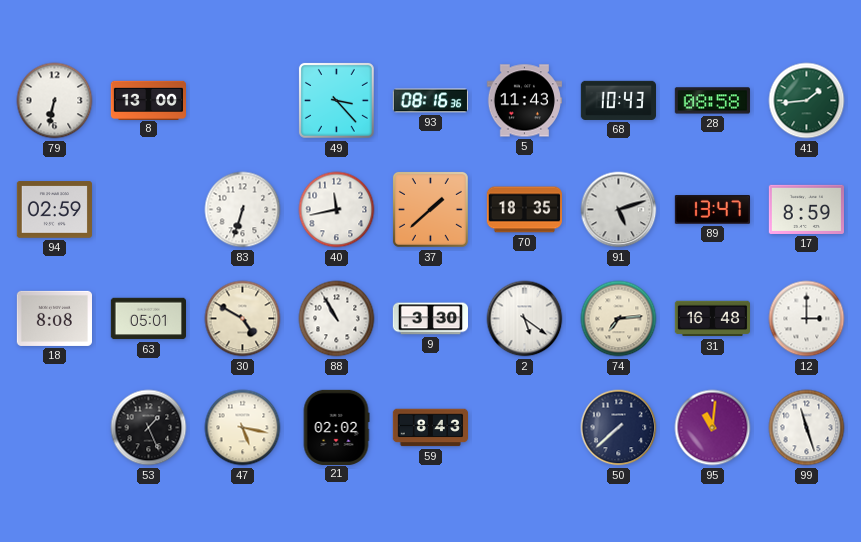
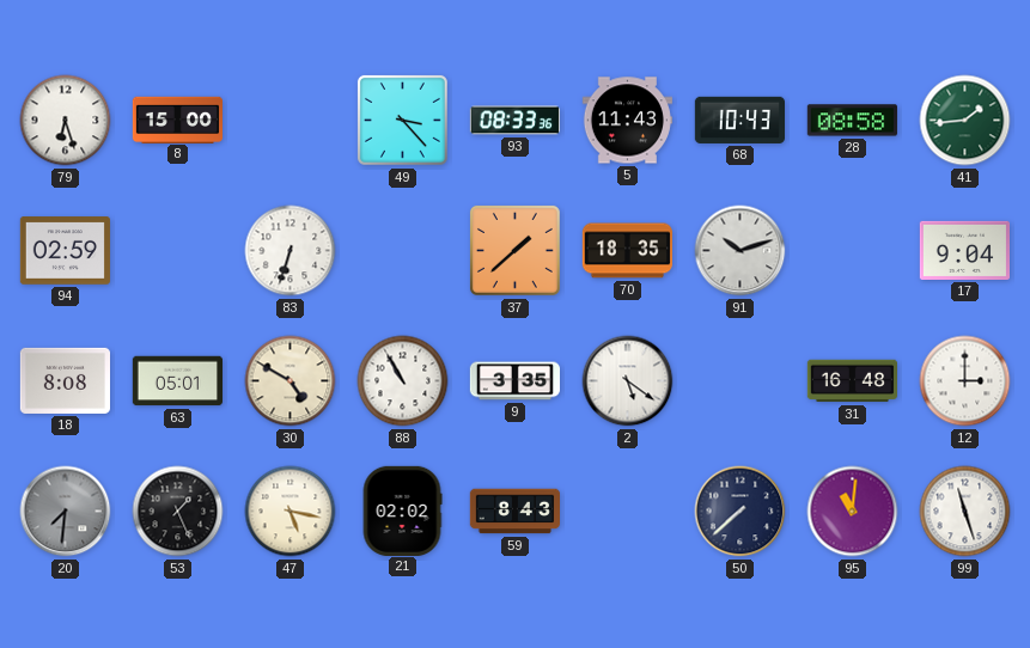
79: 6:32 -> 6:27 (66, 121)
8: 13:00 -> 15:00 (177, 120)
93: 08:16 -> 08:33 (514, 121)
40: 11:43 -> none (337, 210)
91: 5:12 -> 10:12 (740, 251)
89: 13:47 -> none (712, 210)
17: 8:59 -> 9:04 (964, 250)
9: 3:30 -> 3:35 (514, 381)
74: 7:14 -> none (619, 319)
20: none -> 7:31 (66, 512)
